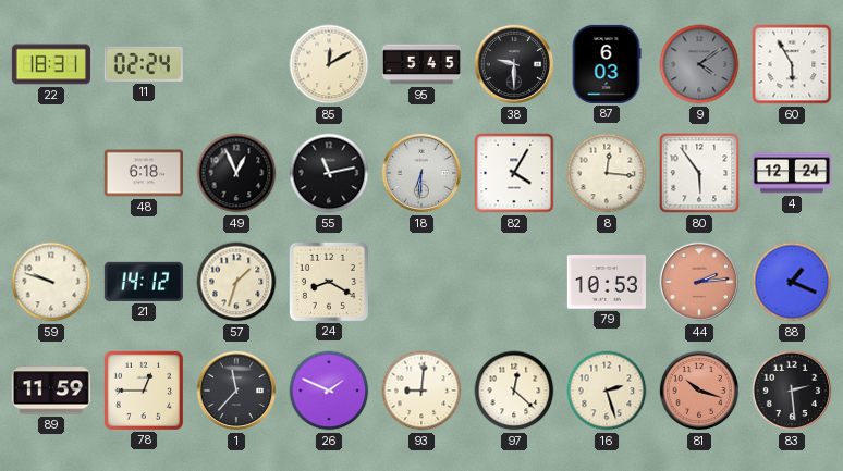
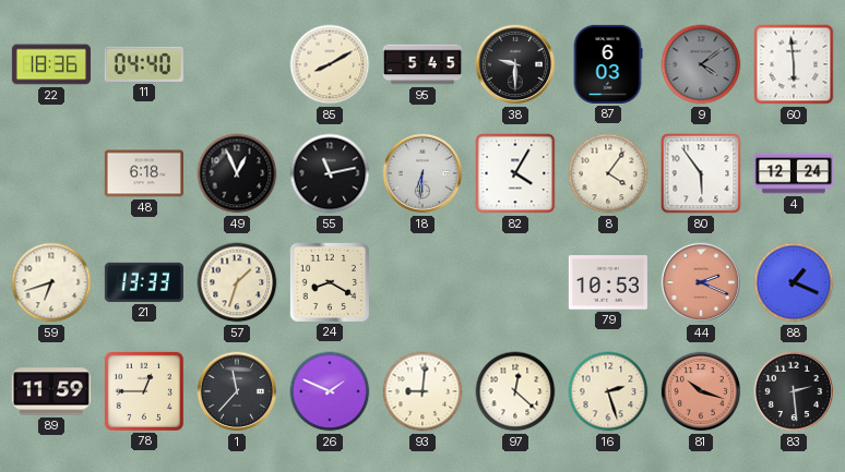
22: 18:31 -> 18:36 (51, 64)
11: 02:24 -> 04:40 (144, 64)
85: 12:10 -> 8:10 (330, 64)
60: 5:55 -> 5:59 (794, 64)
8: 12:16 -> 4:06 (608, 173)
59: 9:48 -> 6:42 (51, 282)
21: 14:12 -> 13:33 (144, 282)
44: 2:14 -> 2:19 (701, 282)
